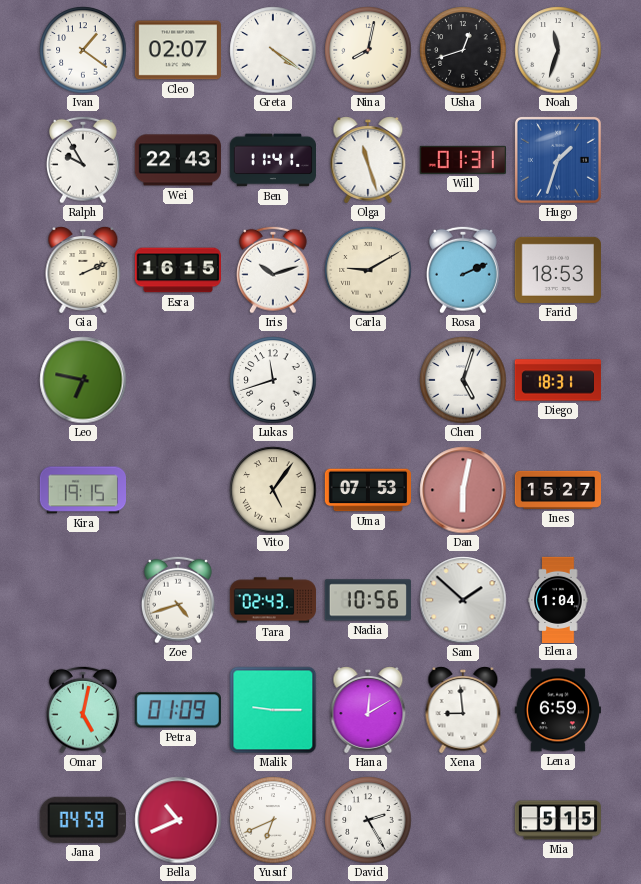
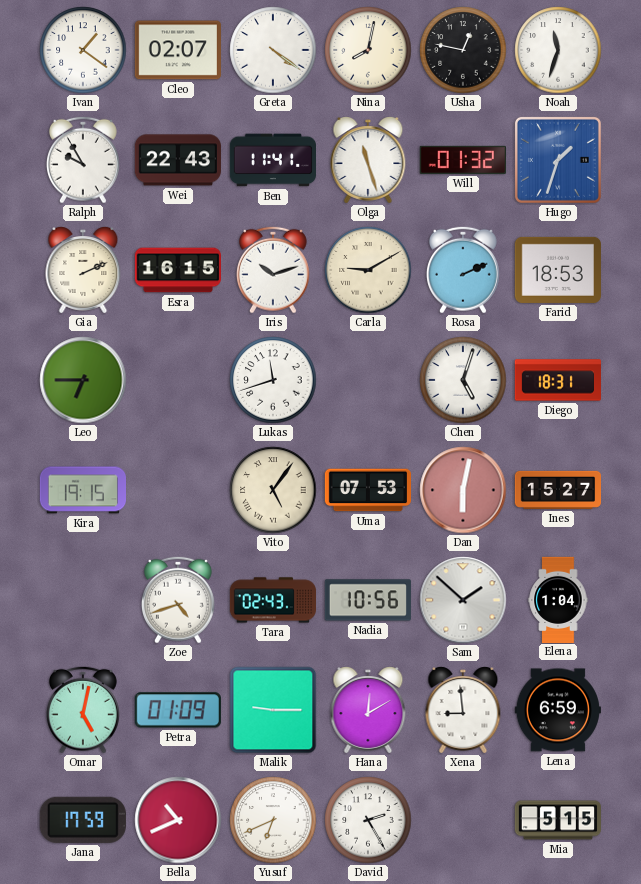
Usha: 12:42 -> 12:47 (463, 50)
Will: 01:31 -> 01:32 (463, 160)
Leo: 6:47 -> 6:45 (83, 380)
Jana: 04:59 -> 17:59 (83, 820)
